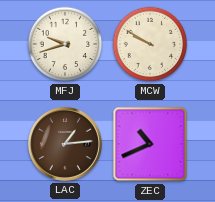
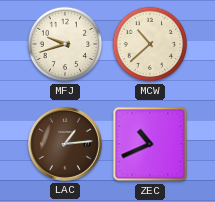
MCW: 9:50 -> 10:38 (150, 44)
